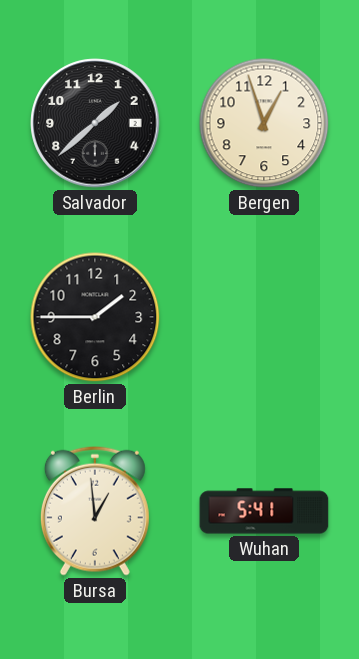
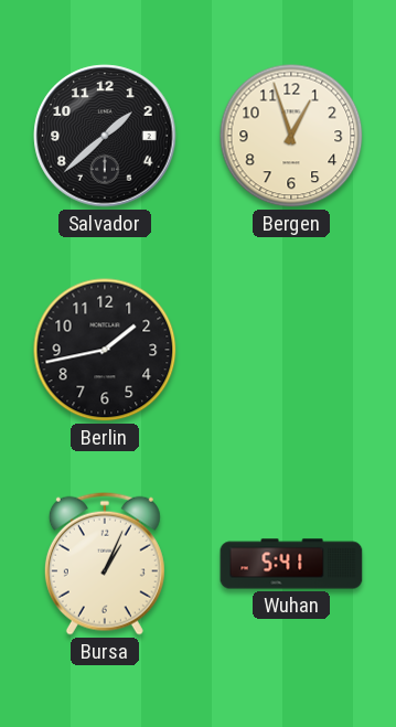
Berlin: 1:45 -> 1:43 (105, 350)
Bursa: 12:59 -> 1:04 (105, 564)
